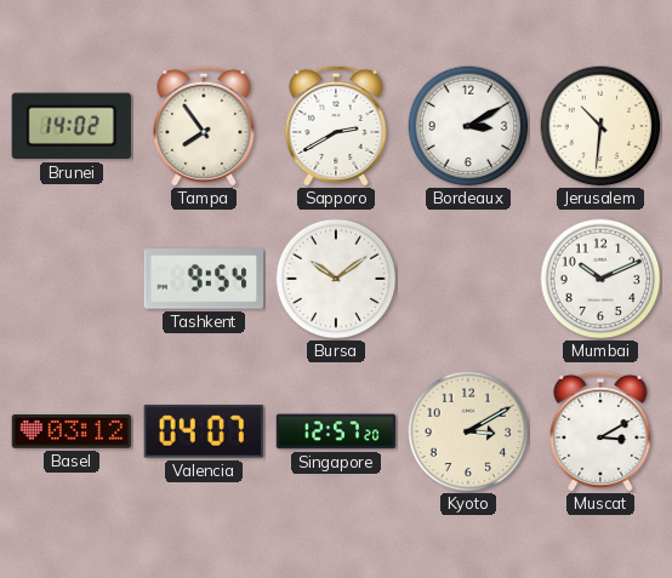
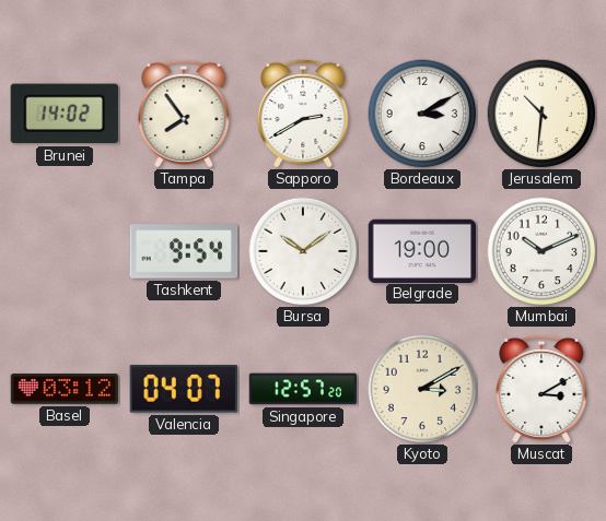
Belgrade: none -> 19:00 (422, 250)
